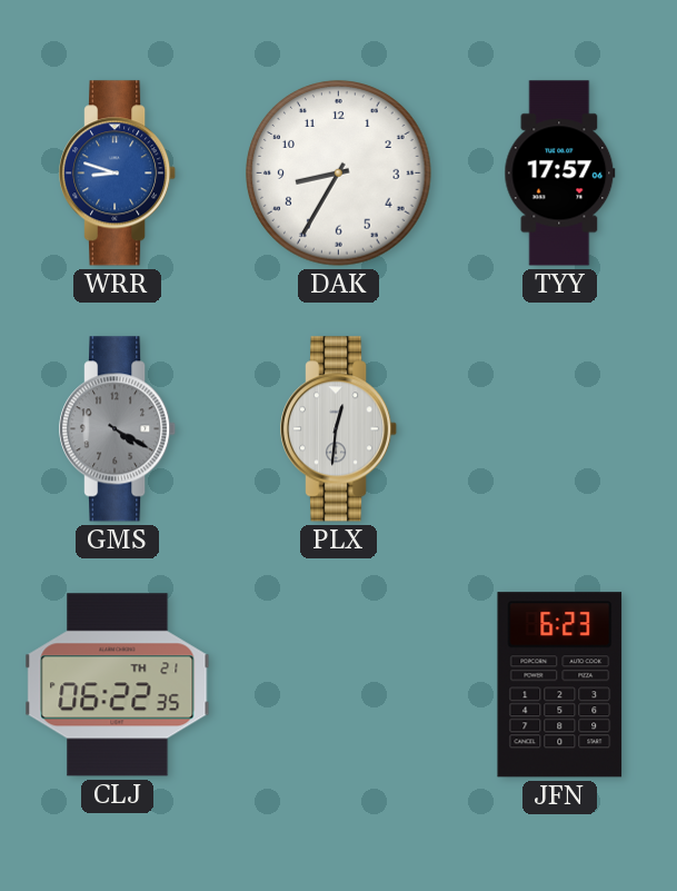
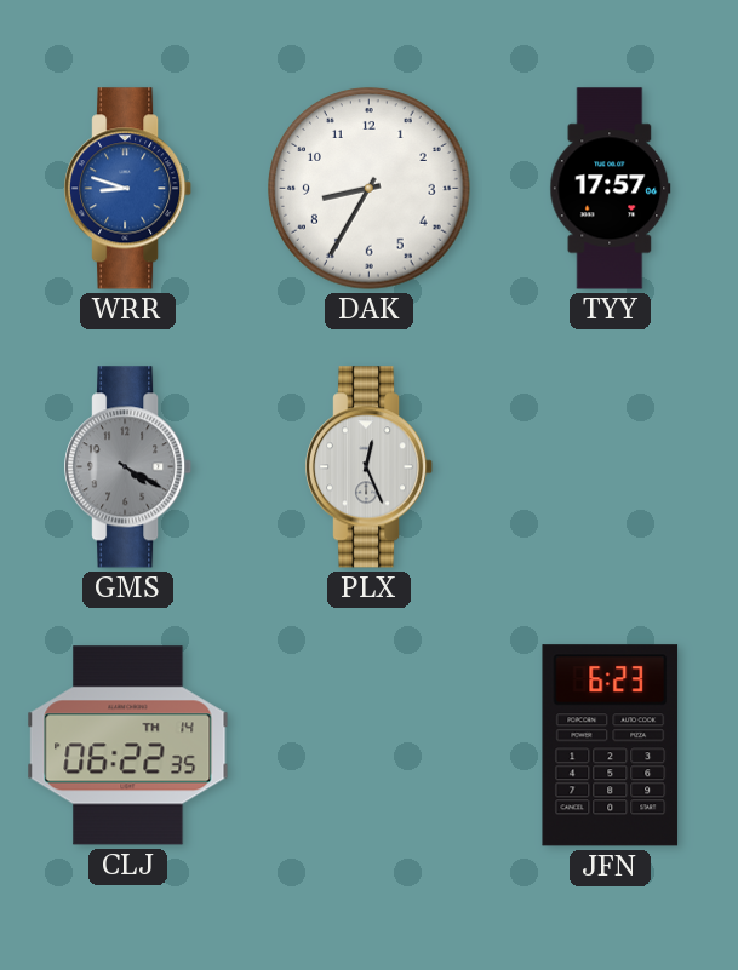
PLX: 12:31 -> 12:26 (371, 467)
CLJ date: TH 21 -> TH 14 (128, 746)
